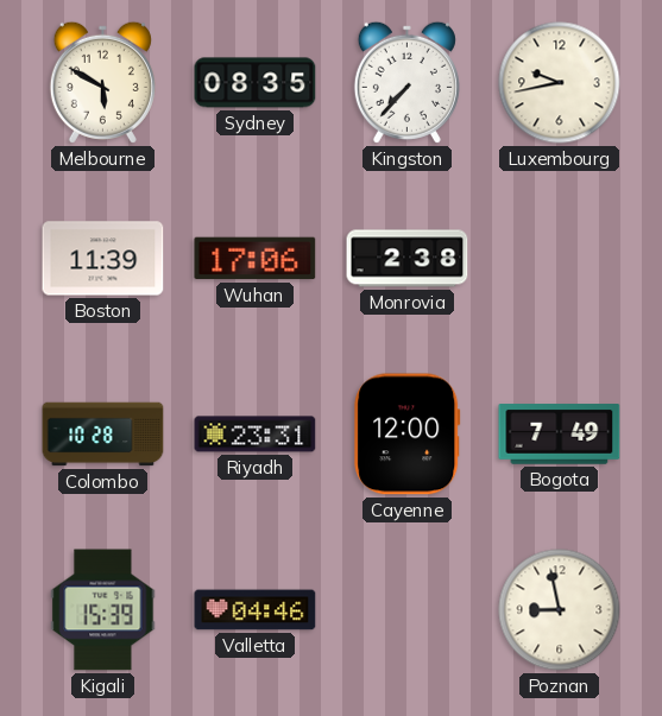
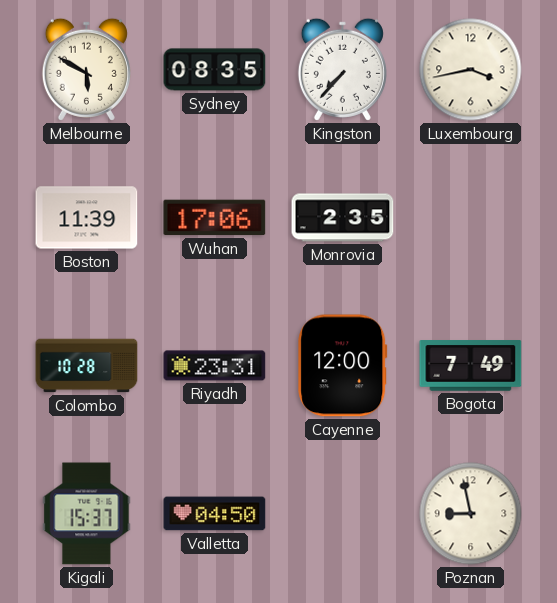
Luxembourg: 9:43 -> 3:43 (471, 70)
Monrovia: 2:38 -> 2:35 (343, 218)
Kigali: 15:39 -> 15:37 (87, 514)
Valletta: 04:46 -> 04:50 (215, 514)
